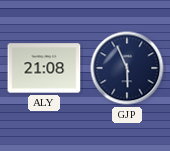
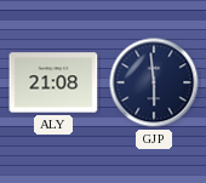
GJP: 5:56 -> 5:59 (154, 82)
